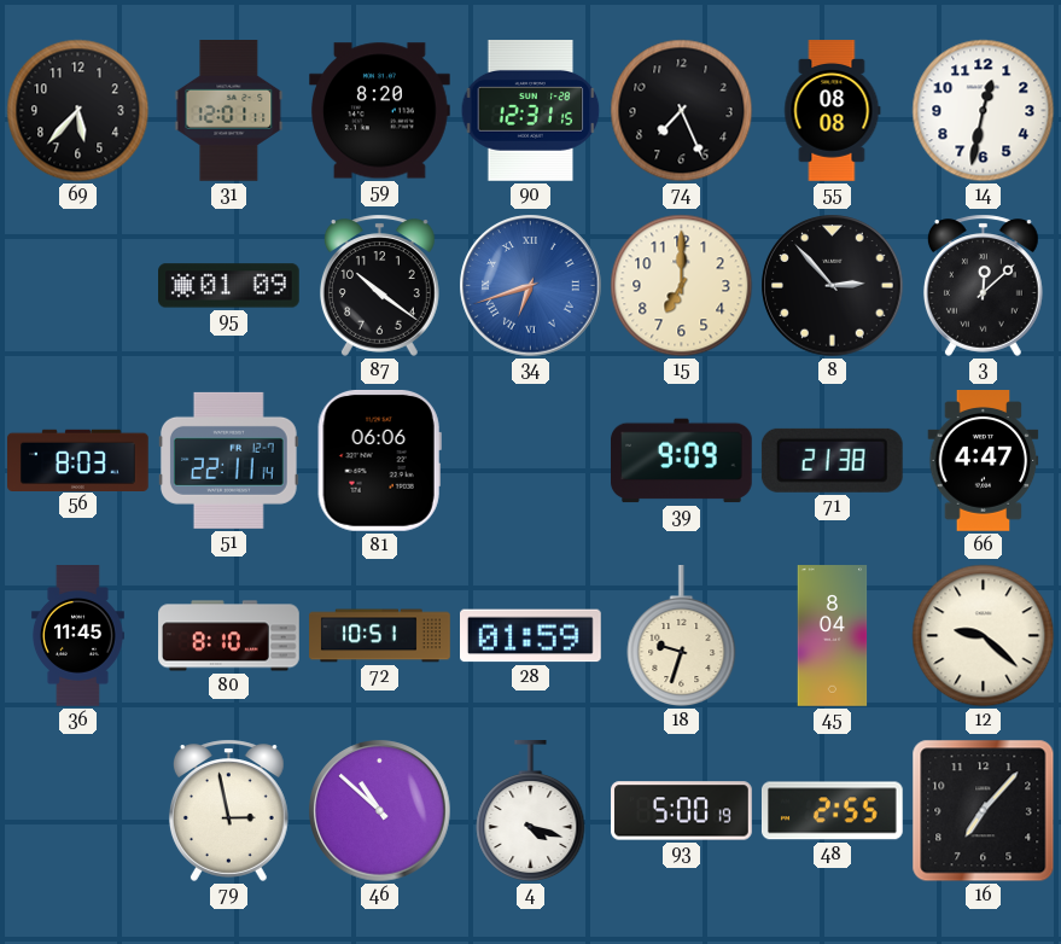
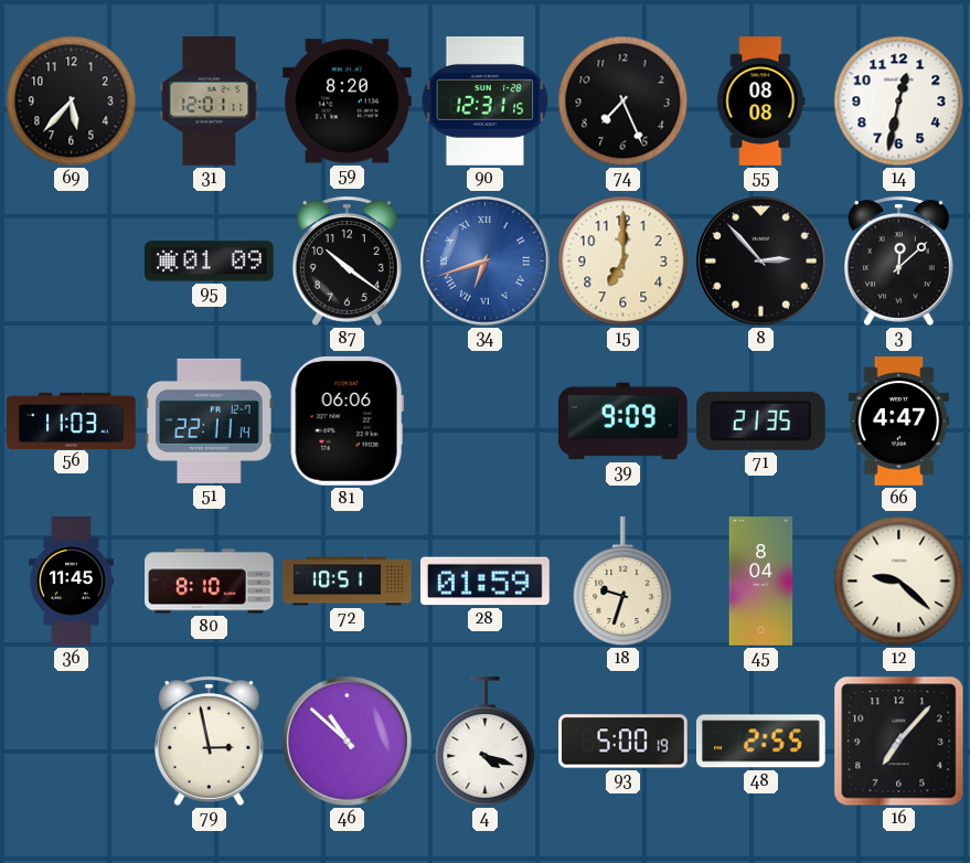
56: 8:03 -> 11:03 (72, 420)
71: 21:38 -> 21:35 (760, 420)
